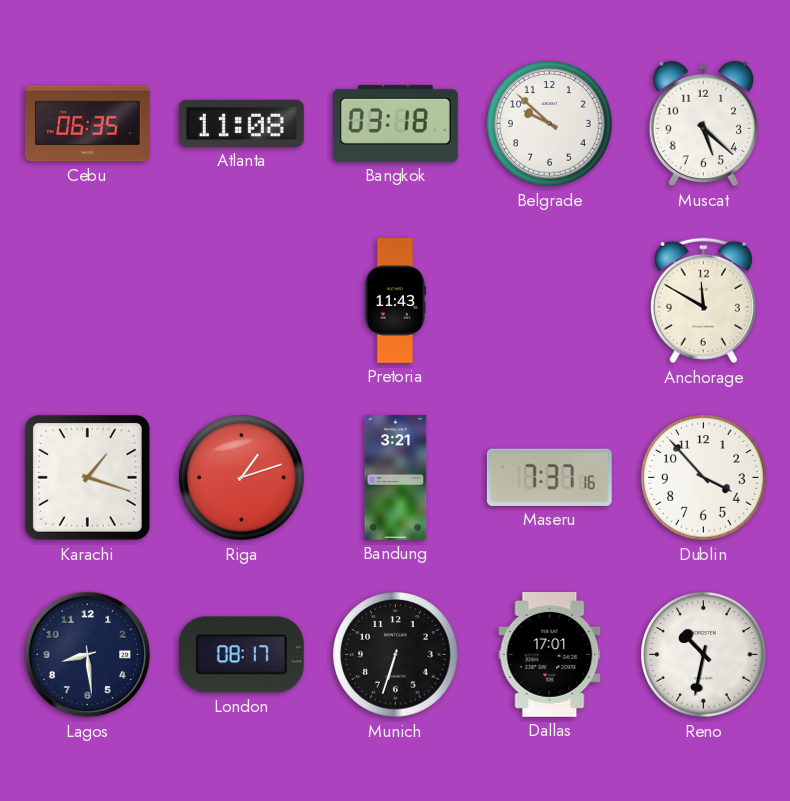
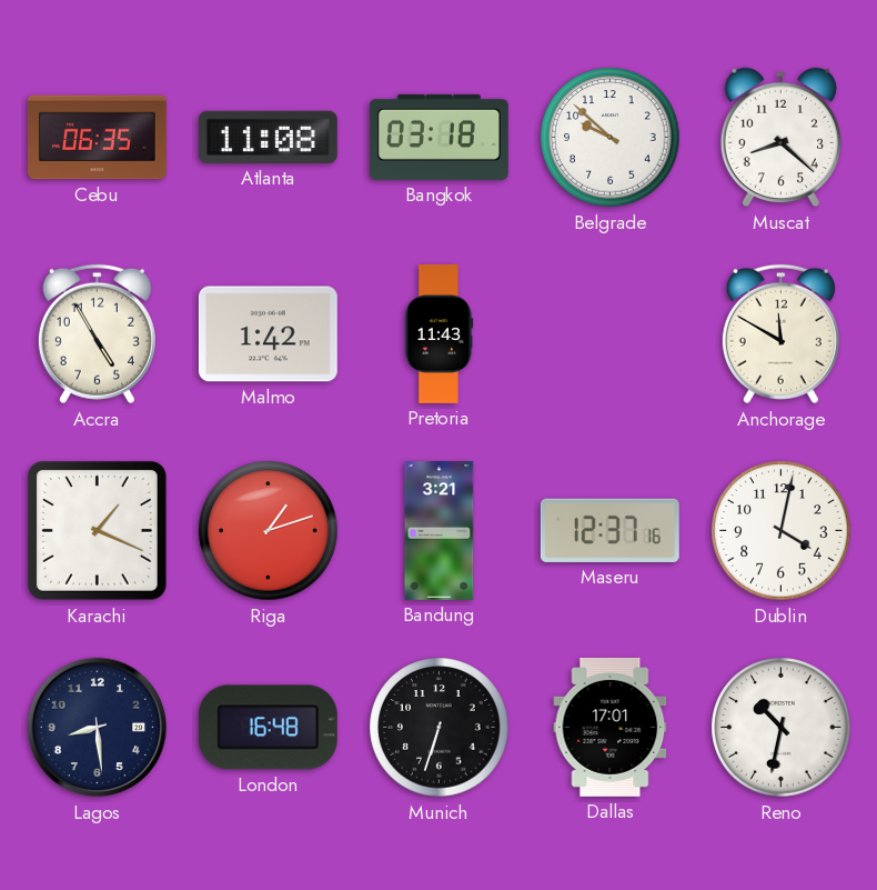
Muscat: 5:22 -> 8:22 (780, 138)
Accra: none -> 4:55 (97, 334)
Malmo: none -> 1:42 (268, 334)
Karachi: 1:18 -> 1:19 (97, 530)
Maseru: 7:37 -> 12:37 (609, 530)
Dublin: 3:53 -> 4:02 (782, 531)
London: 08:17 -> 16:48 (268, 728)
